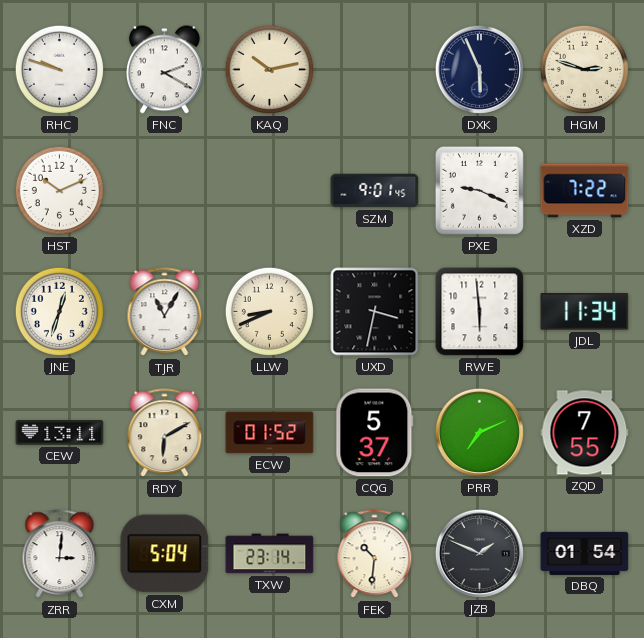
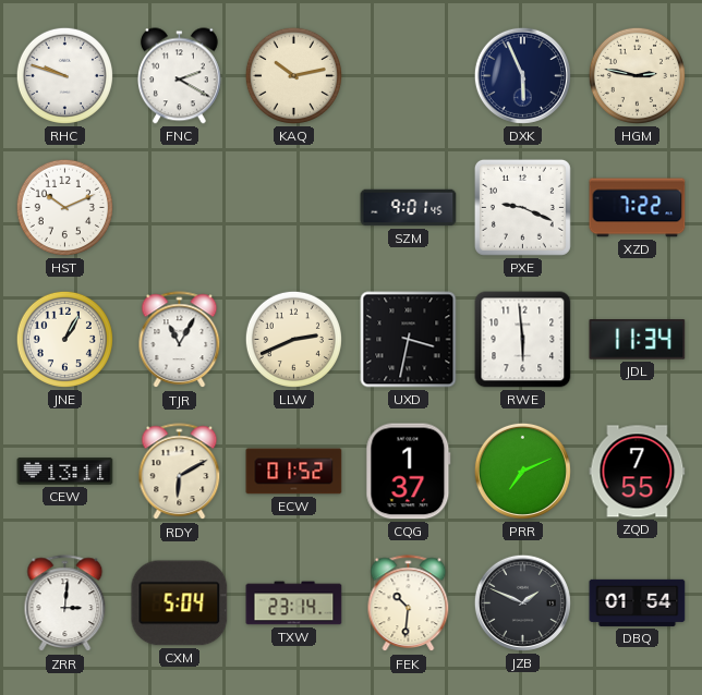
HGM: 2:48 -> 2:47 (637, 75)
JNE: 12:33 -> 1:05 (64, 339)
LLW: 8:41 -> 2:41 (293, 339)
CQG: 5:37 -> 1:37 (409, 472)
